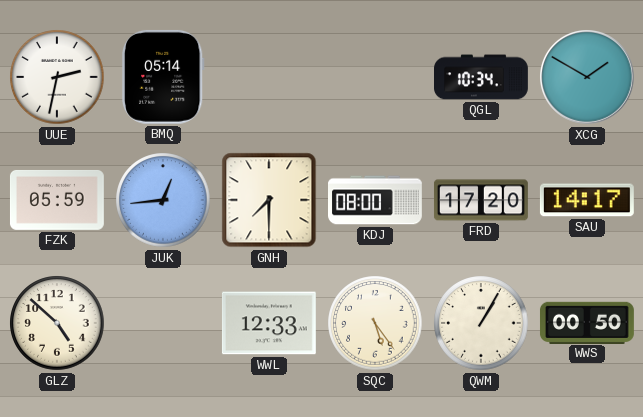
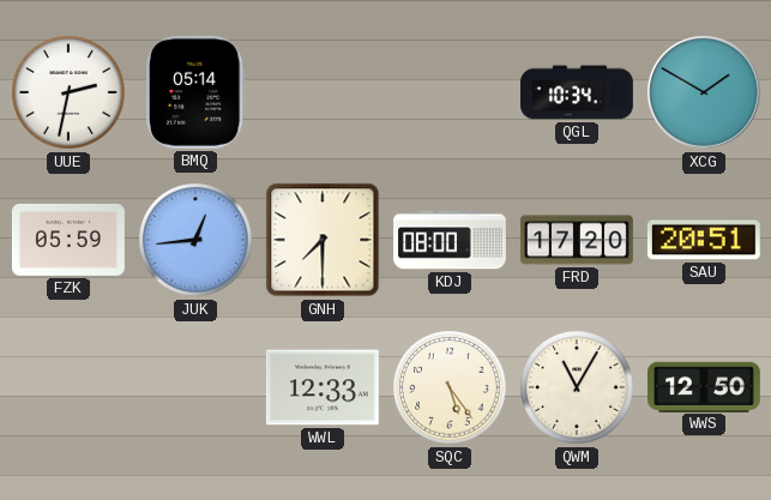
SAU: 14:17 -> 20:51 (704, 240)
GLZ: 4:52 -> none (57, 323)
QWM: 1:05 -> 11:05 (577, 387)
WWS: 00:50 -> 12:50 (704, 386)
